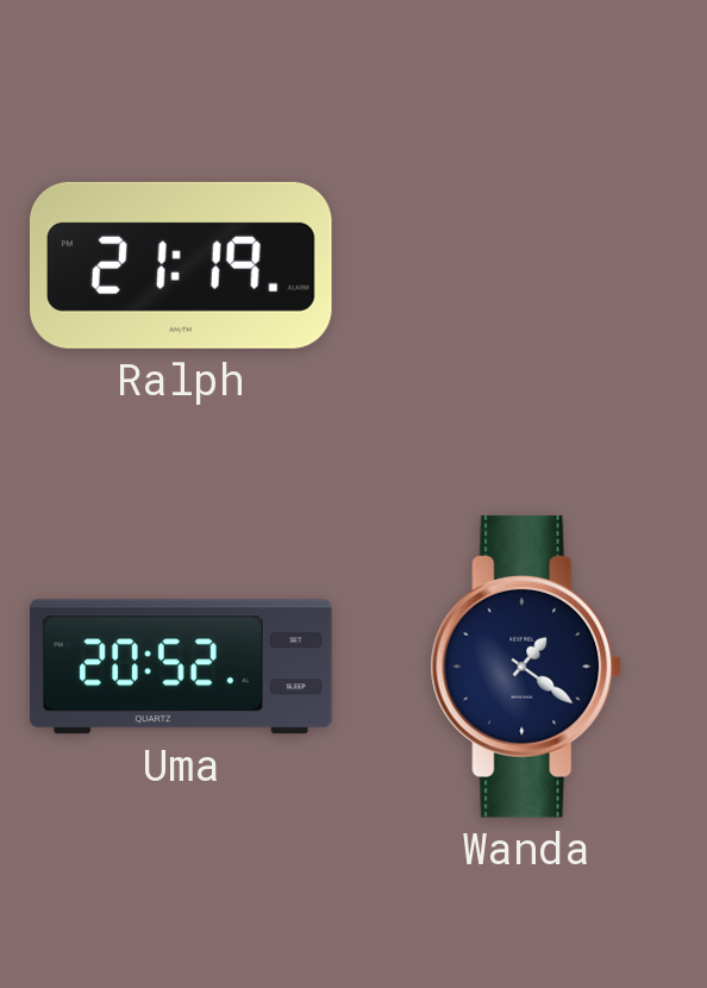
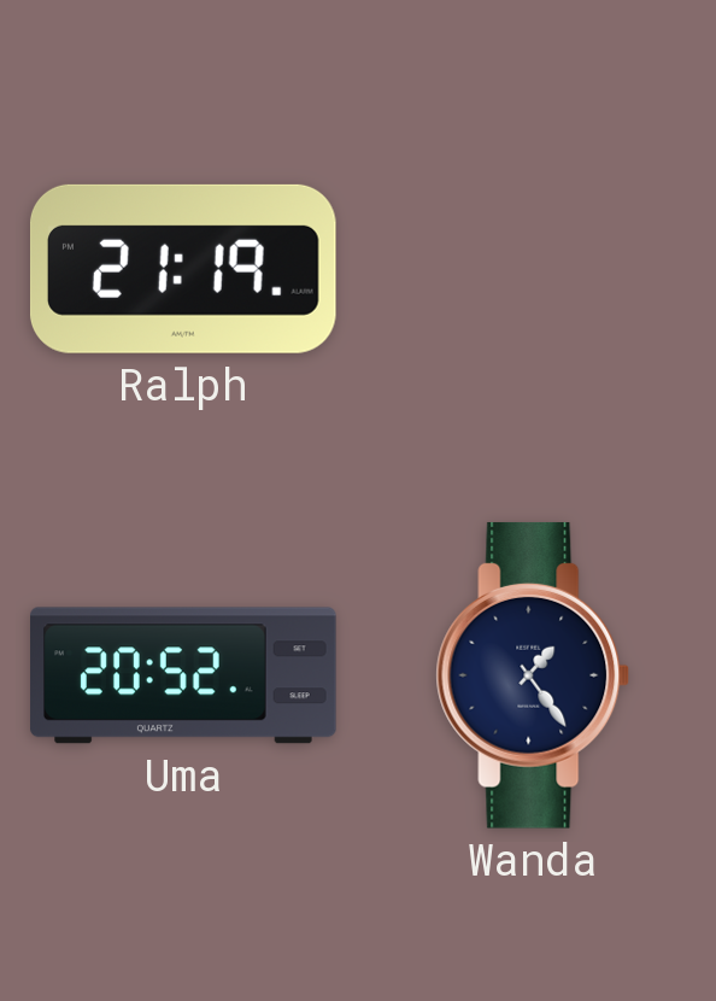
Wanda: 1:21 -> 1:24 (533, 675)
